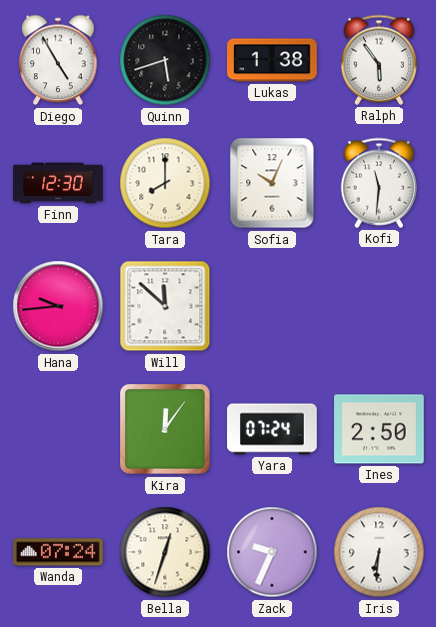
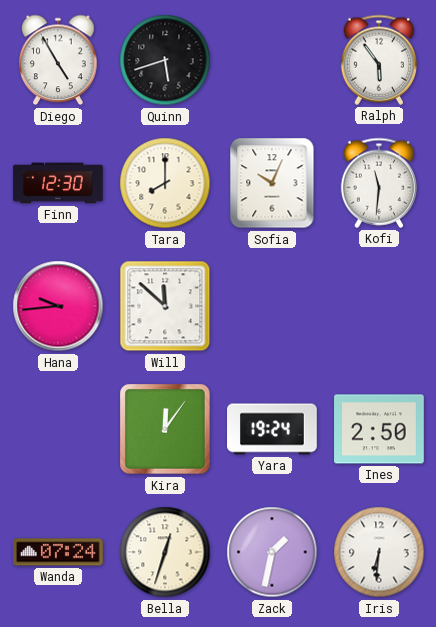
Lukas: 1:38 -> none (272, 60)
Yara: 07:24 -> 19:24 (272, 429)
Zack: 9:34 -> 1:32 (272, 552)
